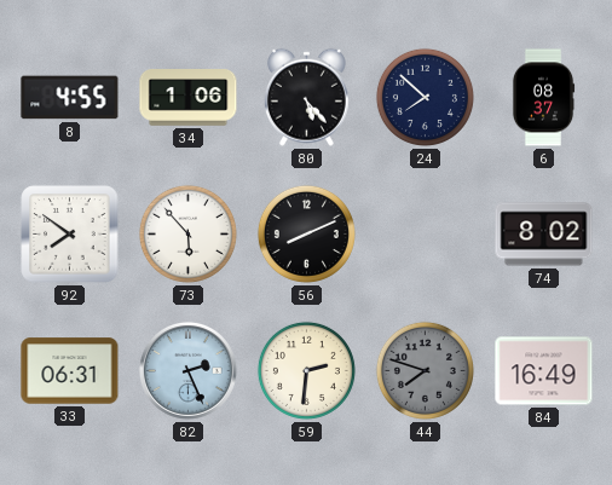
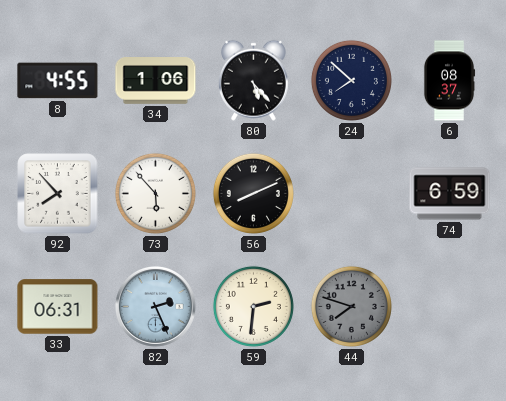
92: 7:51 -> 7:53 (58, 194)
74: 8:02 -> 6:59 (450, 194)
84: 16:49 -> none (544, 371)
